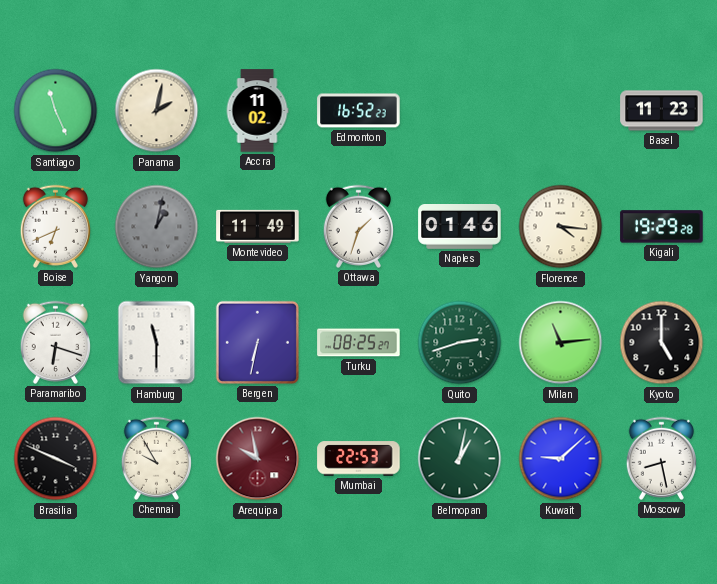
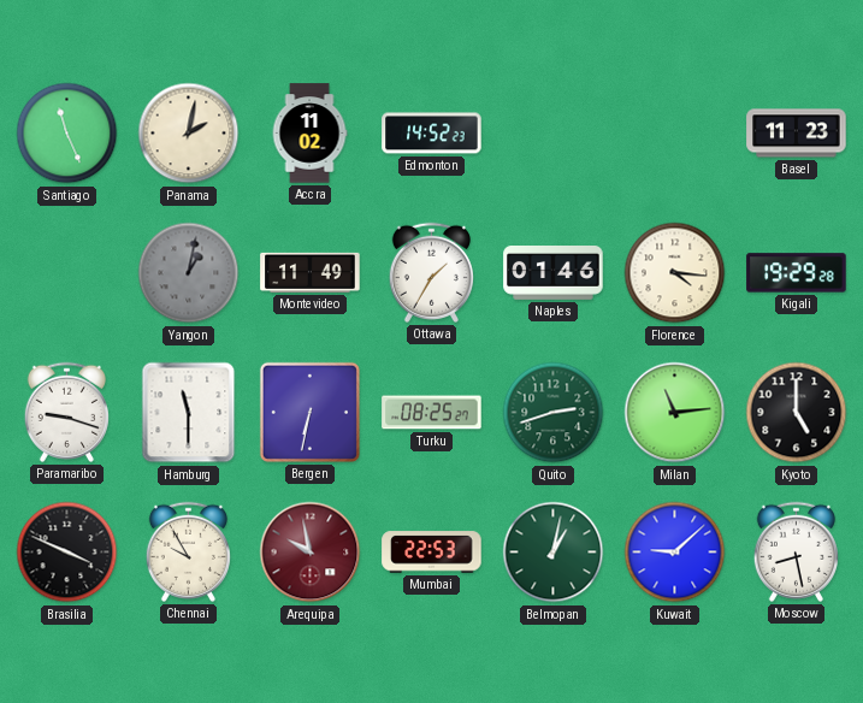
Edmonton: 16:52 -> 14:52 (432, 134)
Boise: 6:41 -> none (55, 226)
Ottawa: 1:33 -> 1:35 (431, 272)
Paramaribo: 6:18 -> 9:18 (66, 412)
